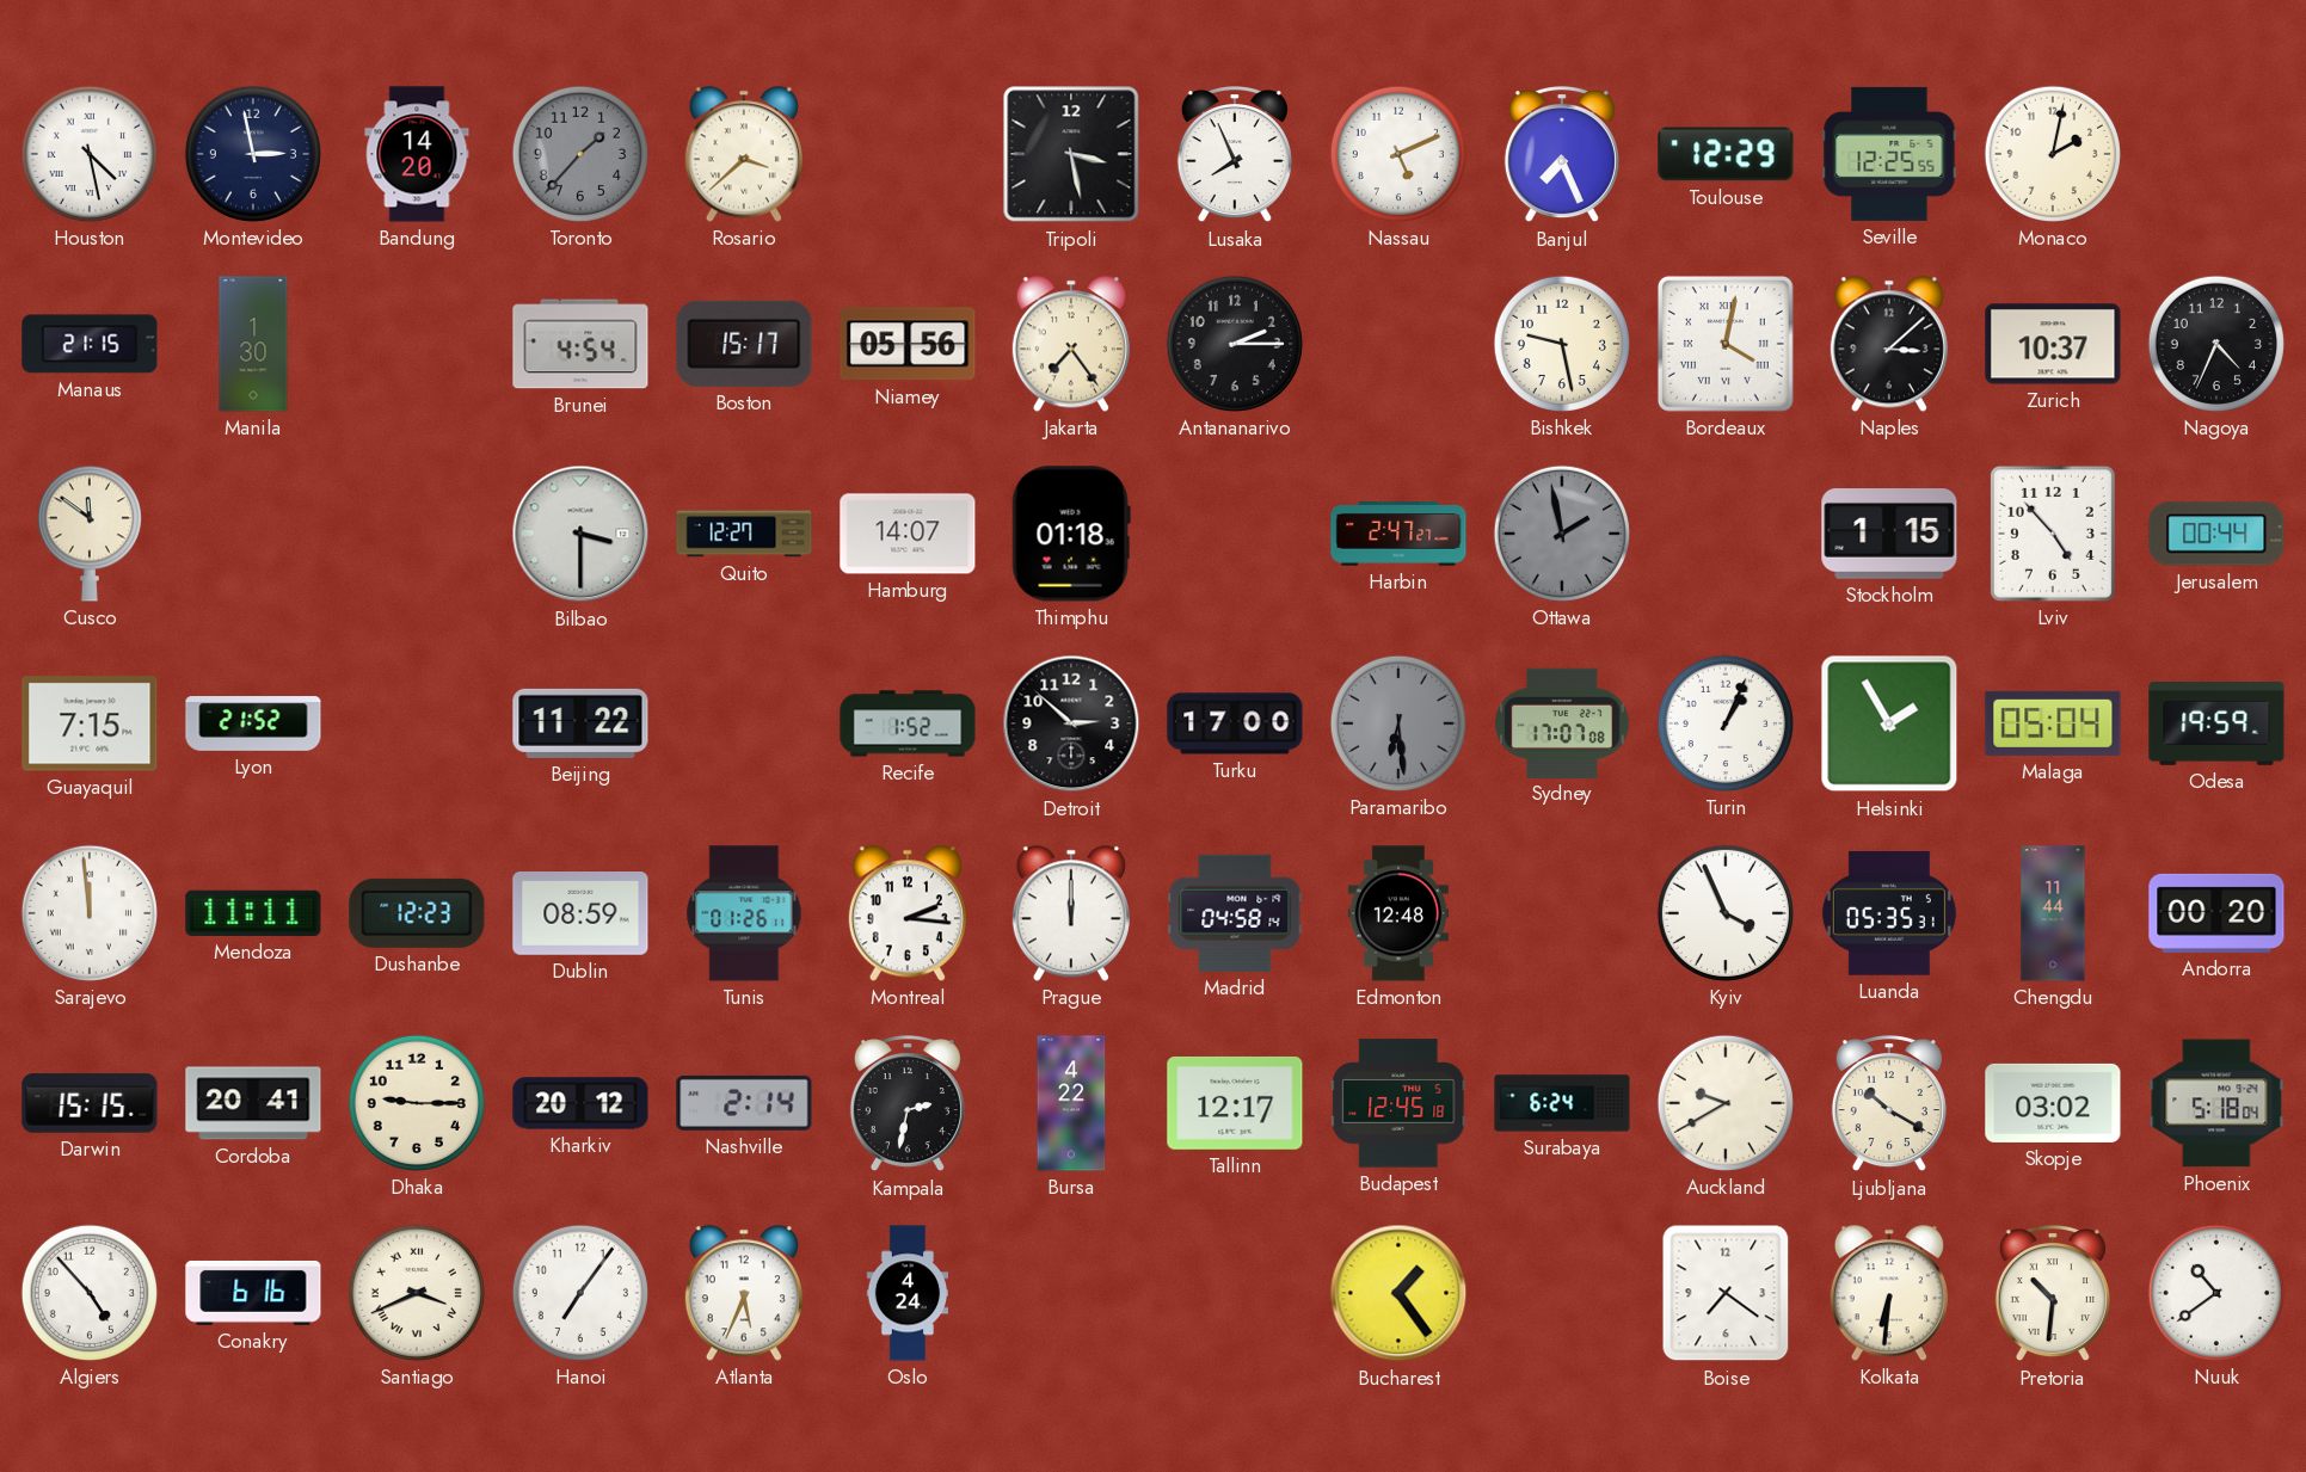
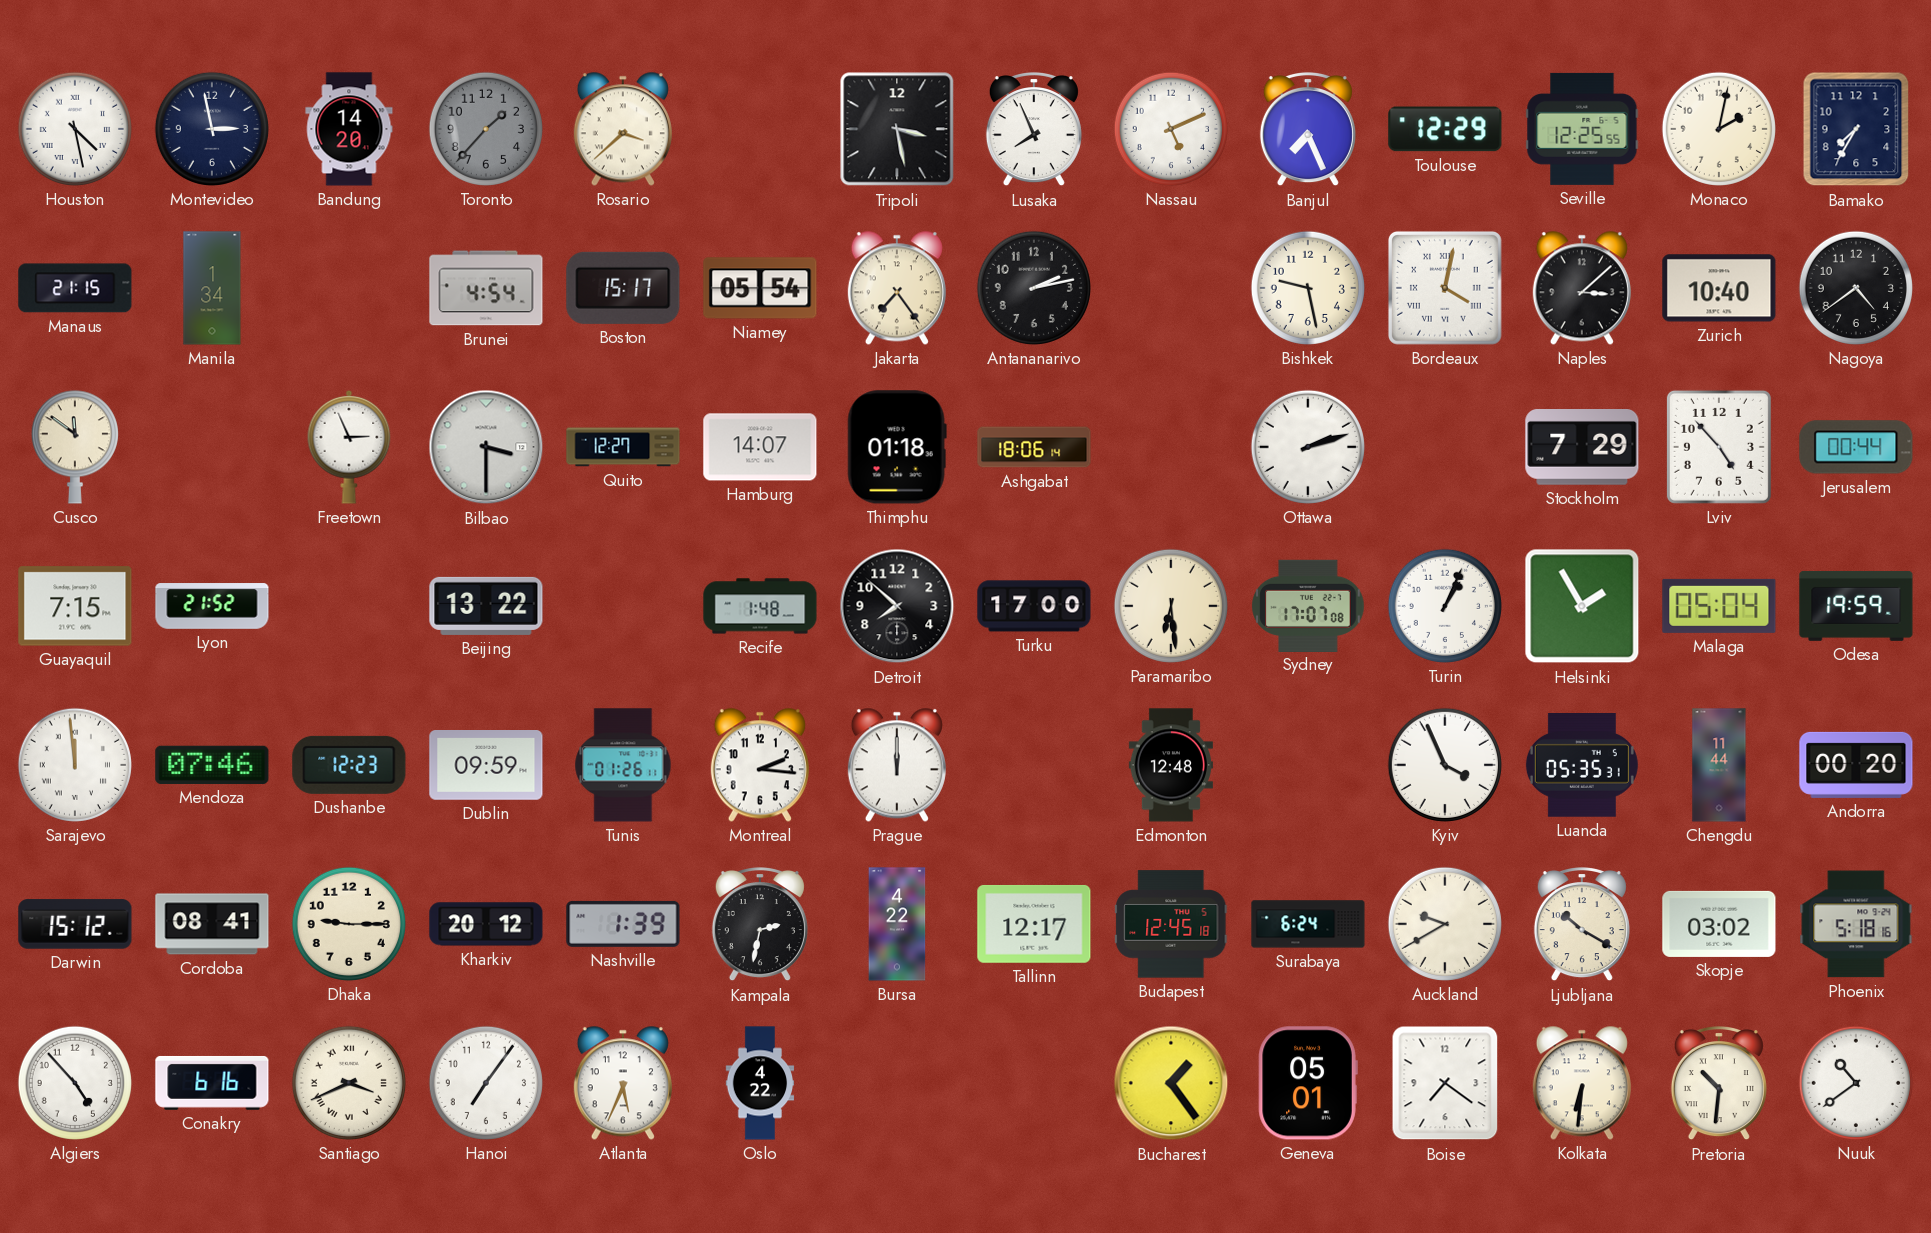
Bamako: none -> 7:35 (1856, 129)
Manila: 1:30 -> 1:34 (212, 288)
Niamey: 05:56 -> 05:54 (760, 288)
Antananarivo: 2:15 -> 2:13 (1034, 288)
Zurich: 10:37 -> 10:40 (1719, 288)
Nagoya: 4:34 -> 4:39 (1856, 288)
Freetown: none -> 2:56 (349, 447)
Ashgabat: none -> 18:06 (1034, 447)
Harbin: 2:47 -> none (1398, 534)
Ottawa: 1:58 -> 2:12 (1308, 447)
Ottawa dial: grey -> white (1308, 447)
Stockholm: 1:15 -> 7:29 (1582, 447)
Beijing: 11:22 -> 13:22 (486, 606)
Recife: 1:52 -> 1:48 (760, 606)
Detroit: 2:52 -> 7:52 (897, 606)
Paramaribo dial: grey -> cream (1171, 606)
Mendoza: 11:11 -> 07:46 (212, 765)
Dublin: 08:59 -> 09:59 (486, 766)
Madrid: 04:58 -> none (1235, 913)
Darwin: 15:15 -> 15:12 (75, 924)
Cordoba: 20:41 -> 08:41 (212, 924)
Nashville: 2:14 -> 1:39 (623, 924)
Phoenix: 5:18:04 -> 5:18:16 (1856, 924)
Oslo: 4:24 -> 4:22 (760, 1083)
Geneva: none -> 05:01 (1308, 1083)
